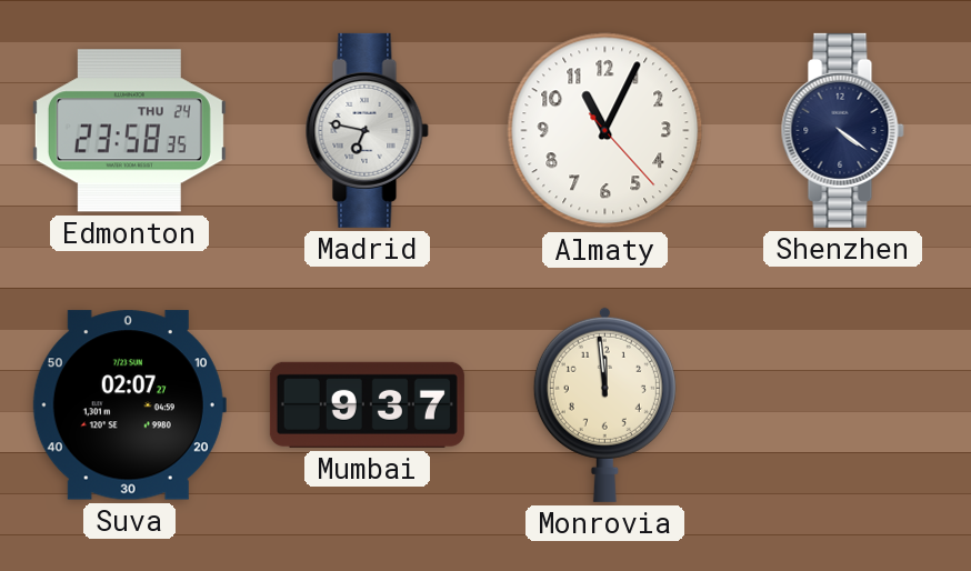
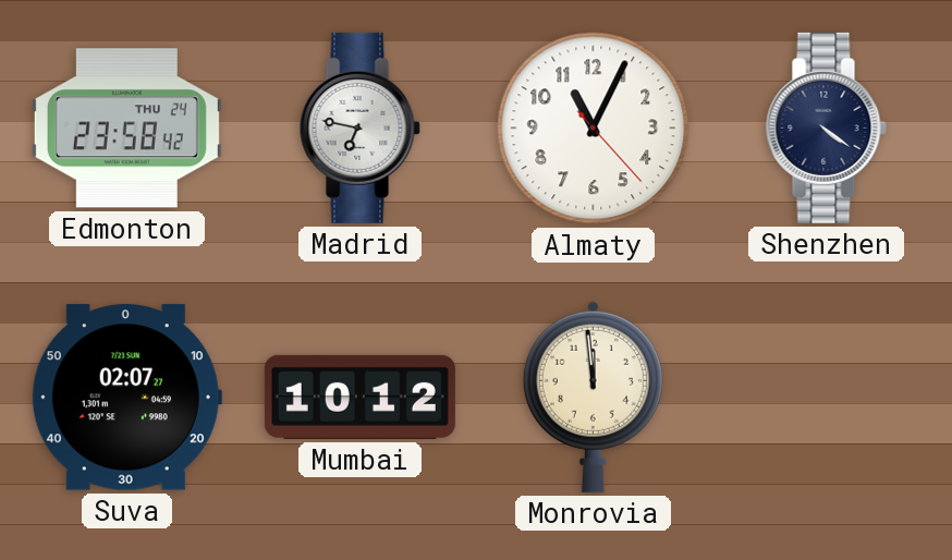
Edmonton: 23:58:35 -> 23:58:42 (126, 129)
Mumbai: 9:37 -> 10:12 (359, 397)
